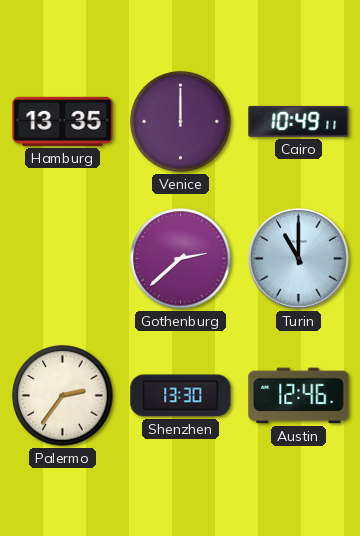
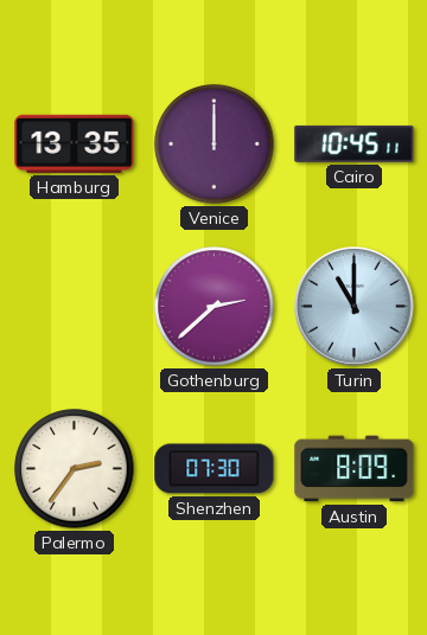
Cairo: 10:49 -> 10:45 (355, 143)
Shenzhen: 13:30 -> 07:30 (215, 469)
Austin: 12:46 -> 8:09 (355, 469)
